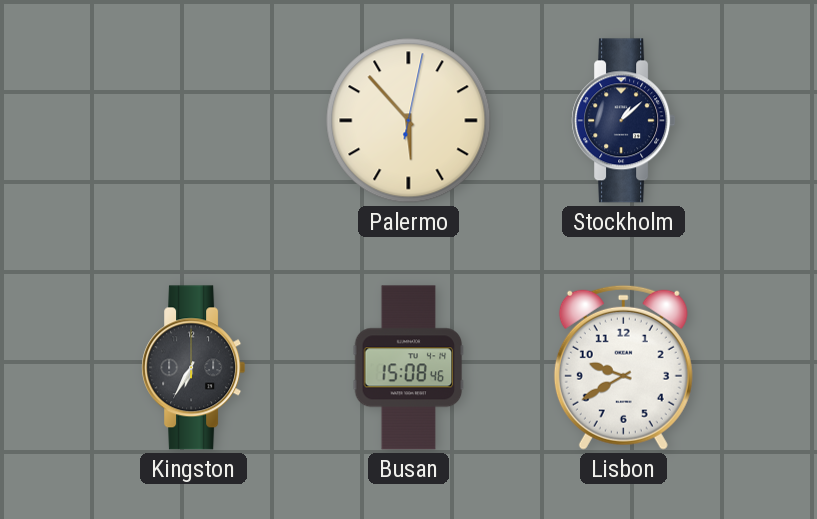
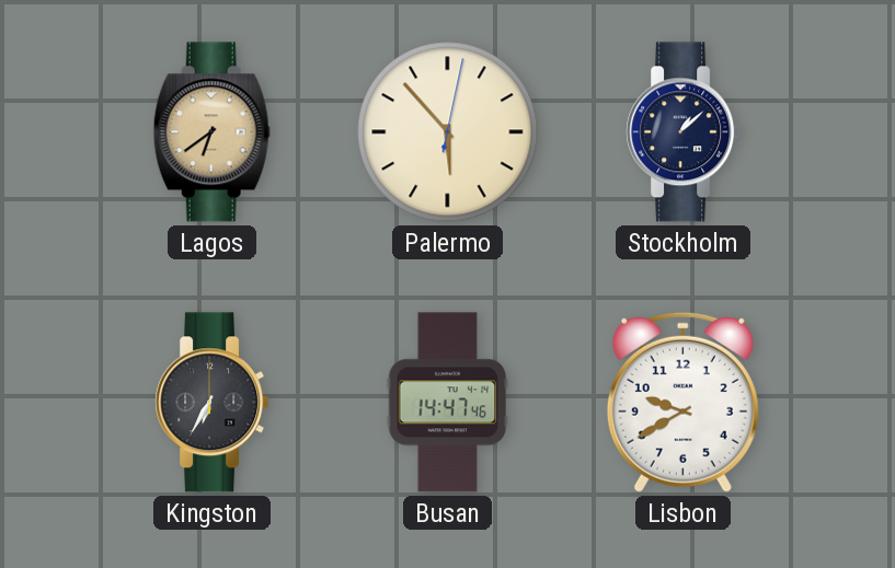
Lagos: none -> 6:39 (211, 132)
Busan: 15:08 -> 14:47 (448, 403)
